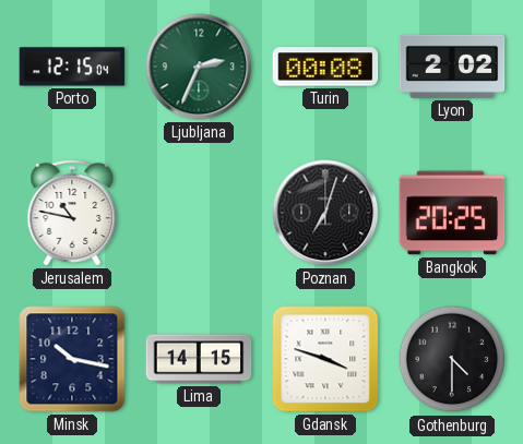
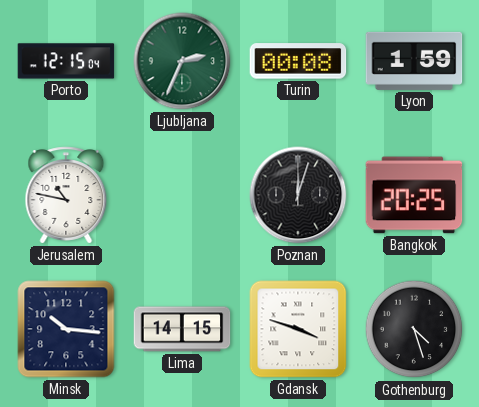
Lyon: 2:02 -> 1:59 (414, 61)
Poznan: 7:03 -> 12:03 (298, 195)
Minsk: 10:17 -> 10:16 (66, 329)
Gothenburg: 4:30 -> 4:27 (414, 329)
